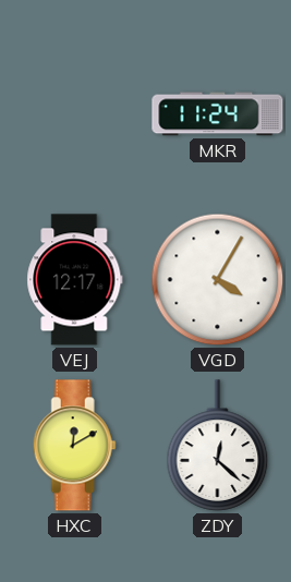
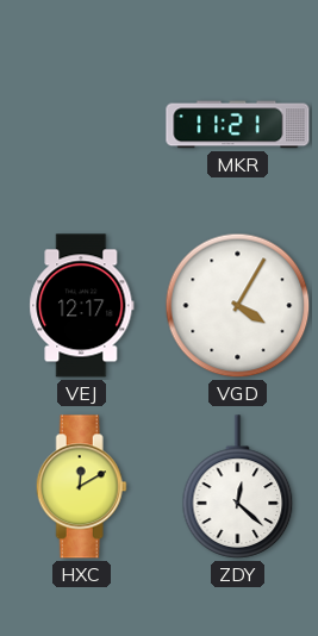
MKR: 11:24 -> 11:21 (238, 125)
